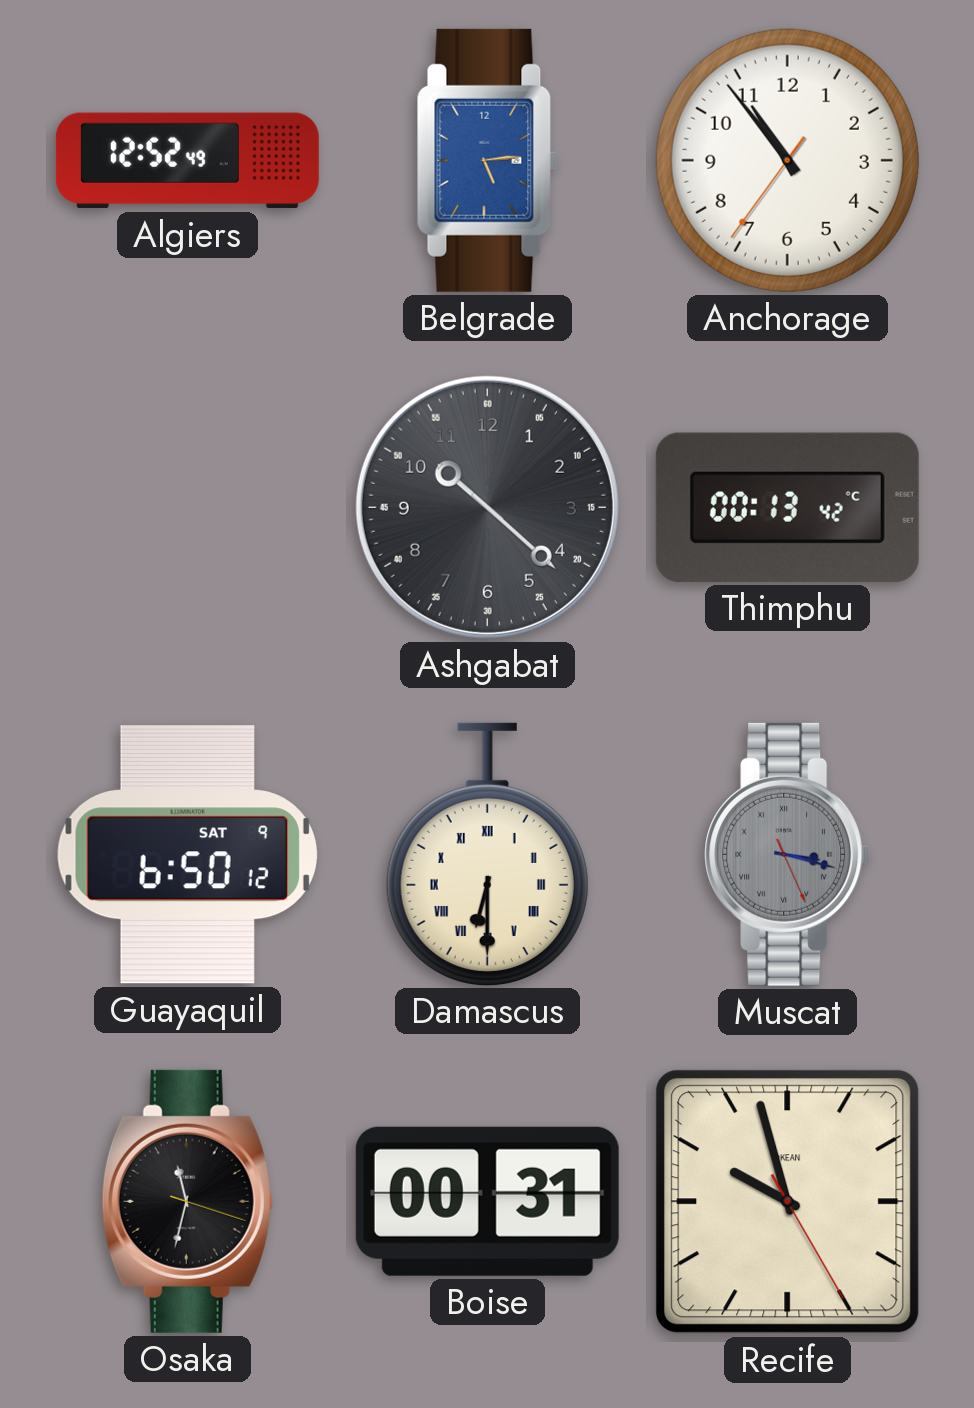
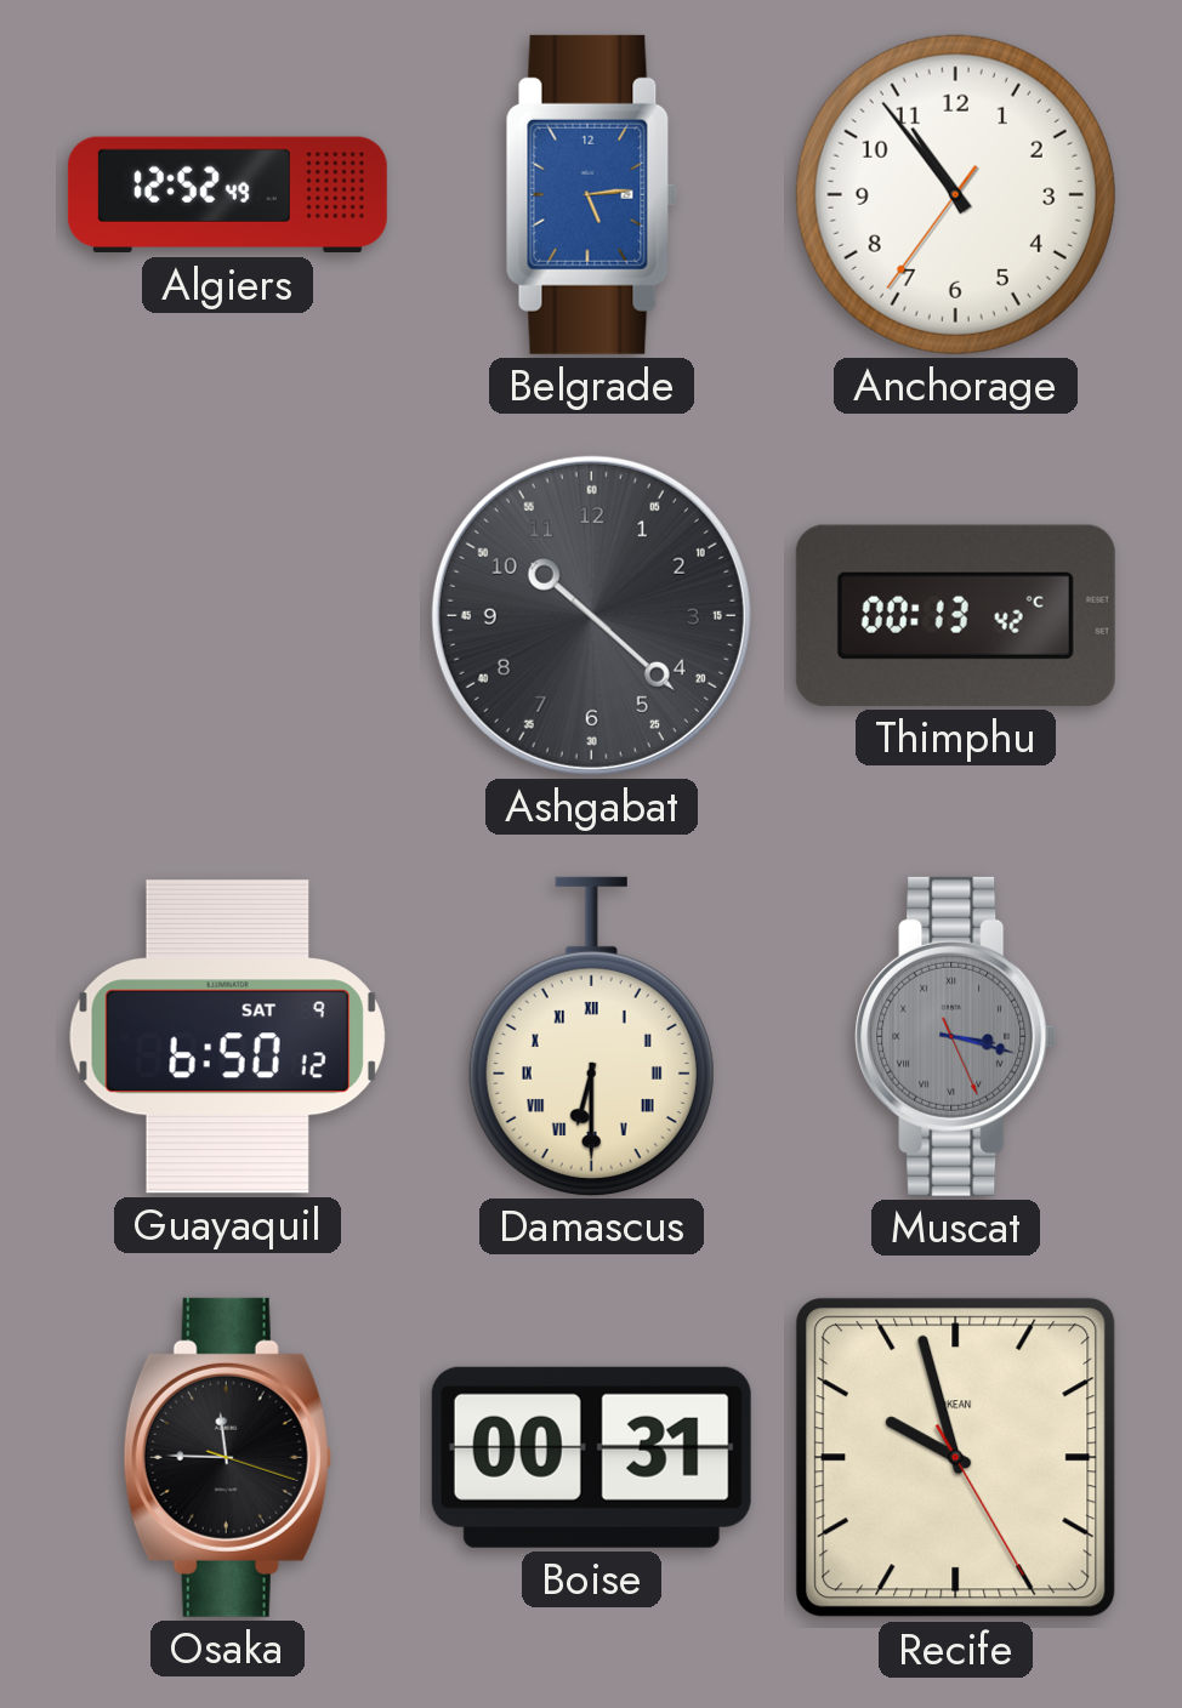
Osaka: 11:32 -> 11:45 (227, 1457)
